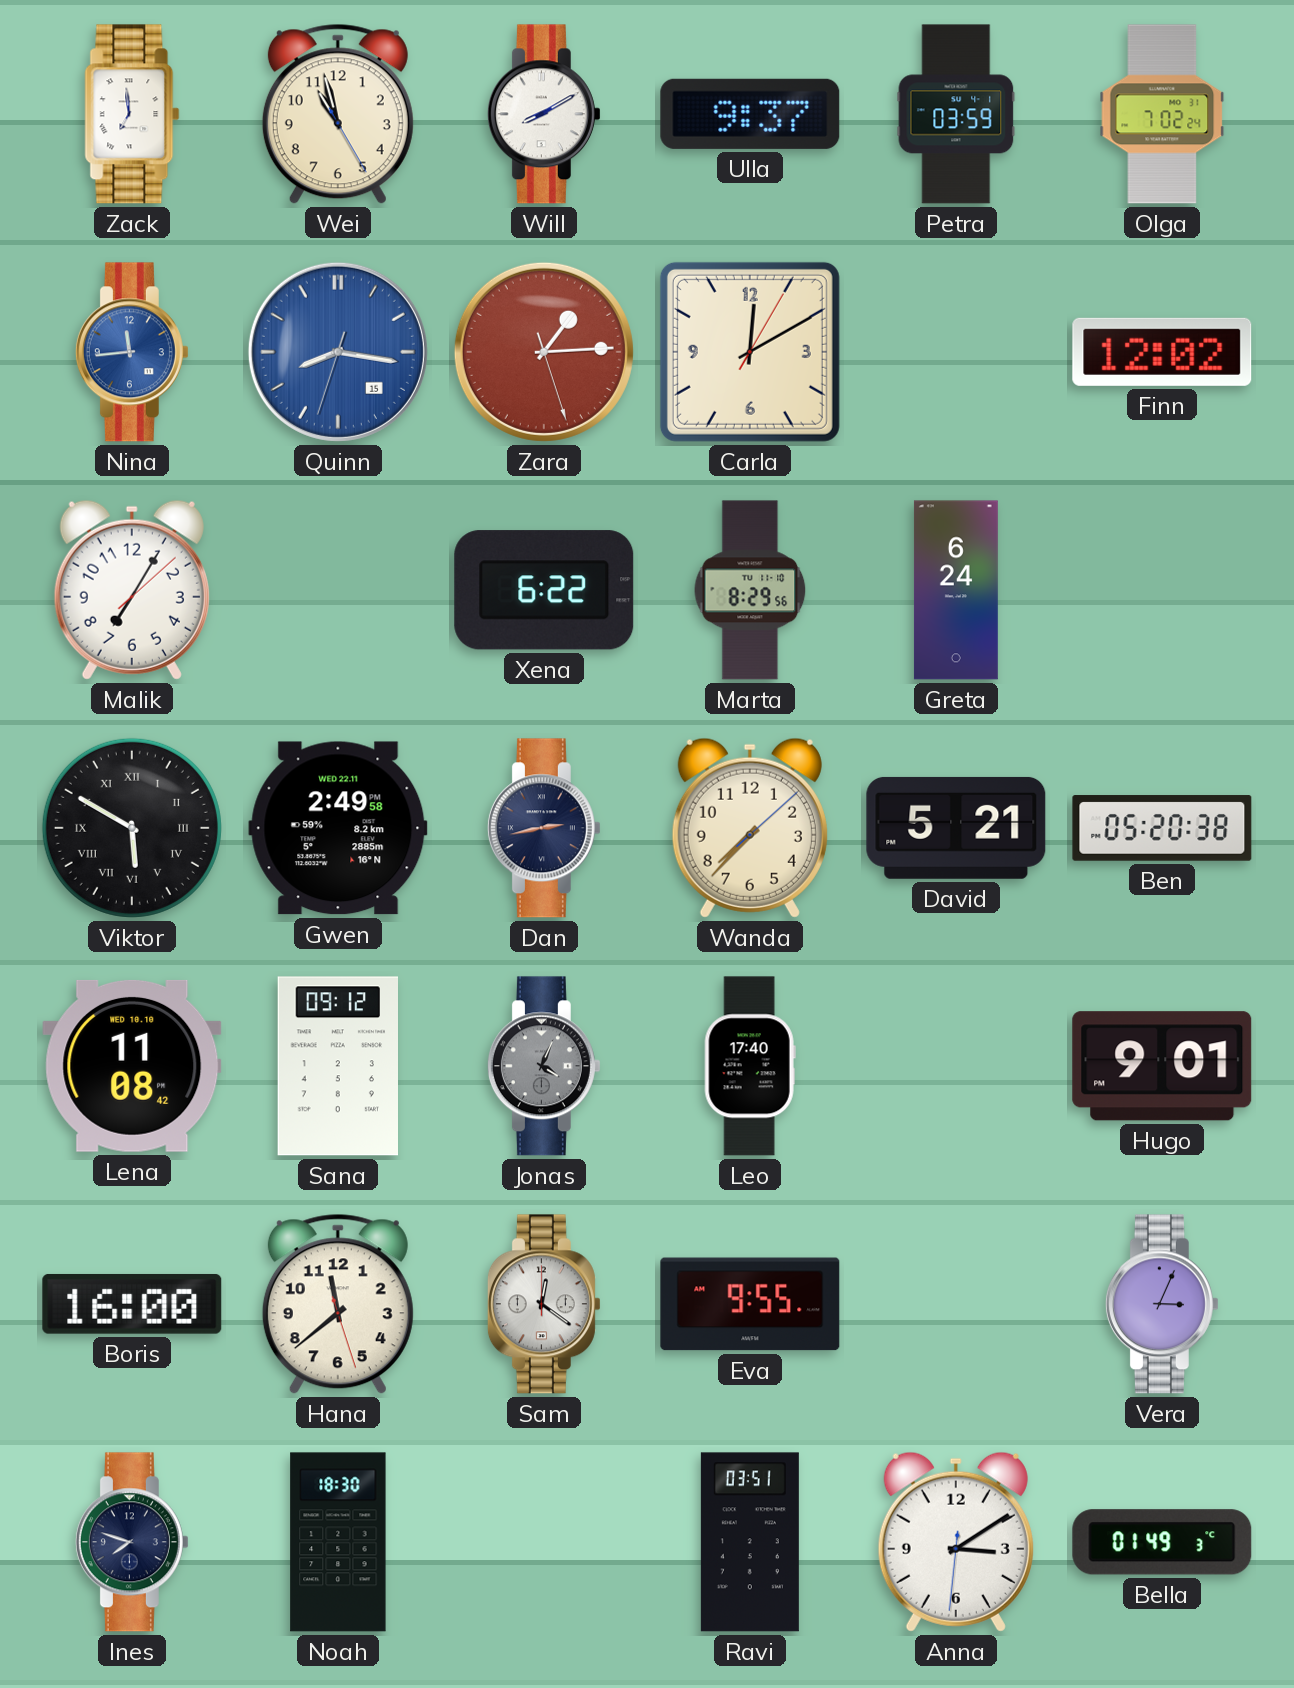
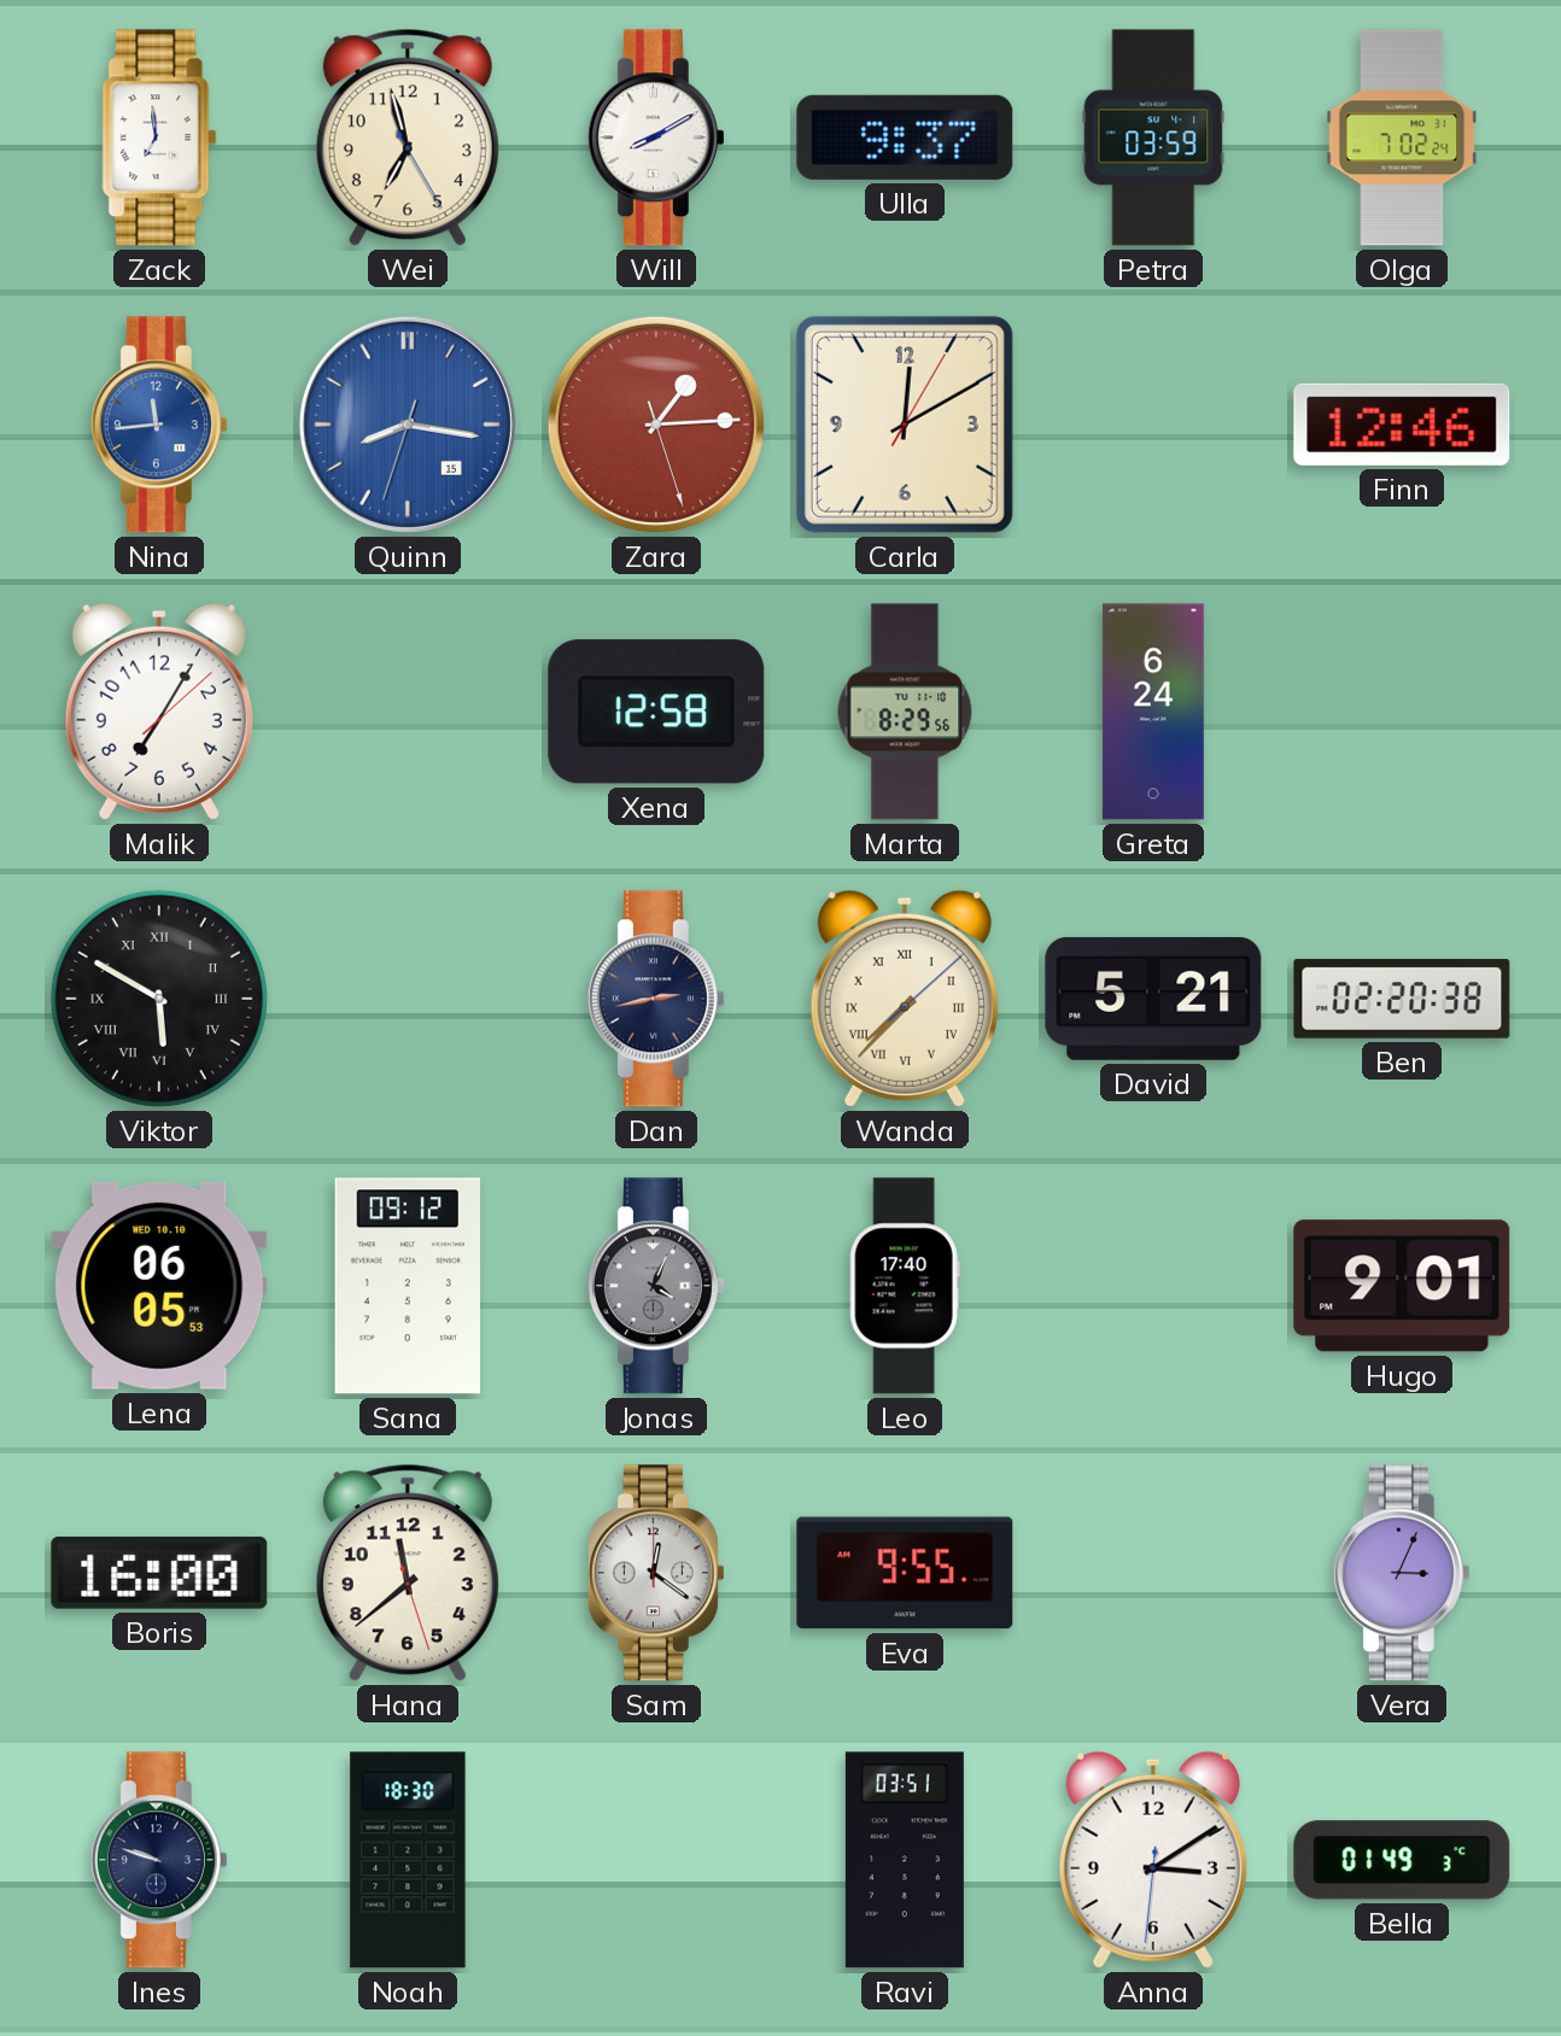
Wei: 10:57 -> 6:57 (408, 138)
Finn: 12:02 -> 12:46 (1402, 425)
Xena: 6:22 -> 12:58 (656, 712)
Gwen: 2:49 -> none (338, 828)
Wanda numerals: Arabic -> Roman (905, 999)
Ben: 05:20 -> 02:20 (1402, 999)
Lena: 11:08 -> 06:05 (159, 1286)
Ines: 7:48 -> 9:48 (159, 1860)
